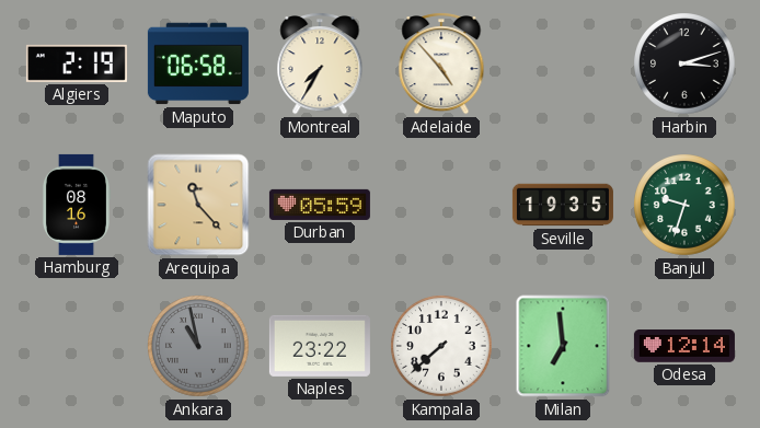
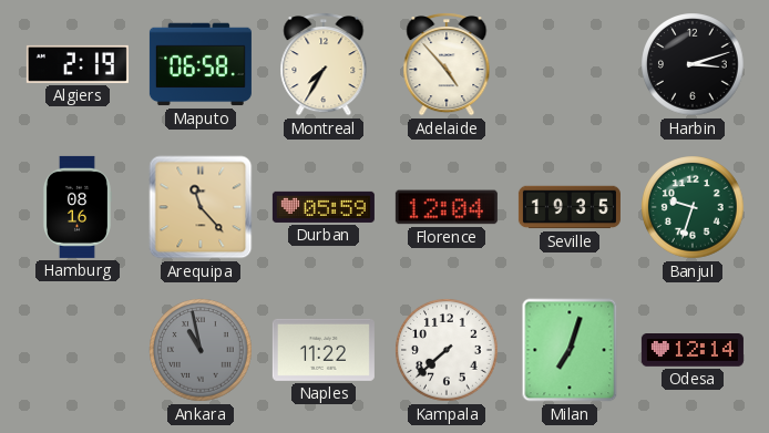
Florence: none -> 12:04 (447, 207)
Naples: 23:22 -> 11:22 (324, 350)
Milan: 6:59 -> 7:03 (570, 350)
